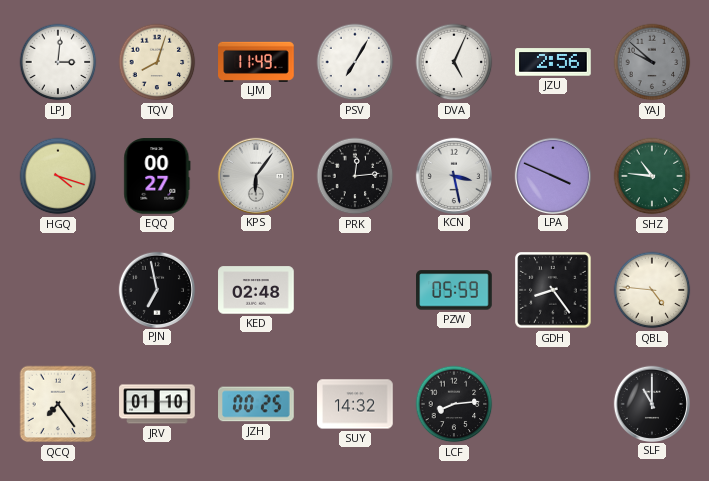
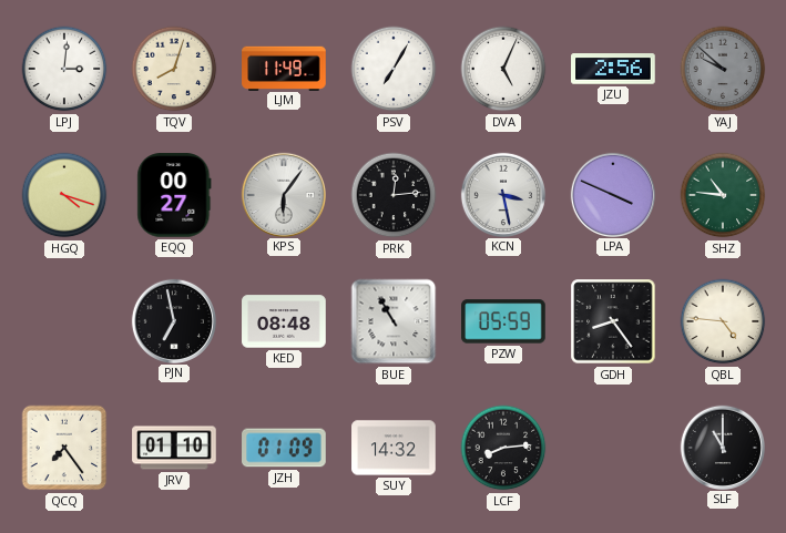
KED: 02:48 -> 08:48 (284, 321)
BUE: none -> 10:55 (394, 321)
JZH: 00:25 -> 01:09 (284, 448)
